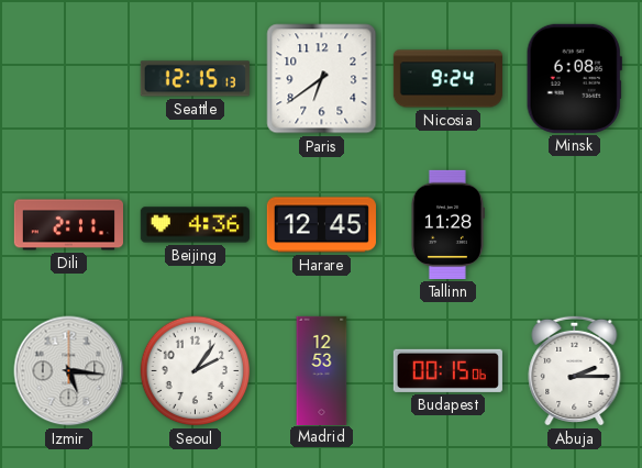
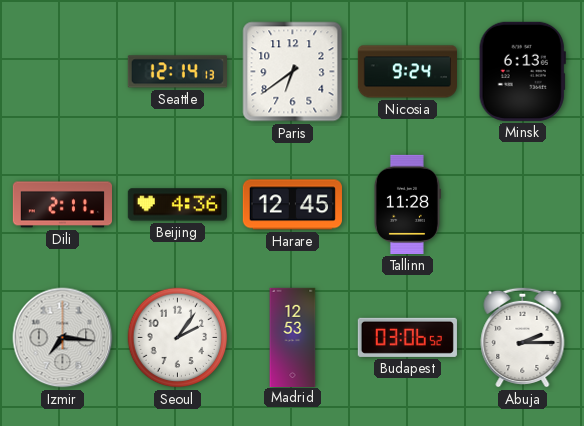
Seattle: 12:15 -> 12:14 (177, 72)
Minsk: 6:08 -> 6:13 (522, 71)
Izmir: 5:16 -> 7:16 (63, 338)
Budapest: 00:15 -> 03:06 (407, 337)
